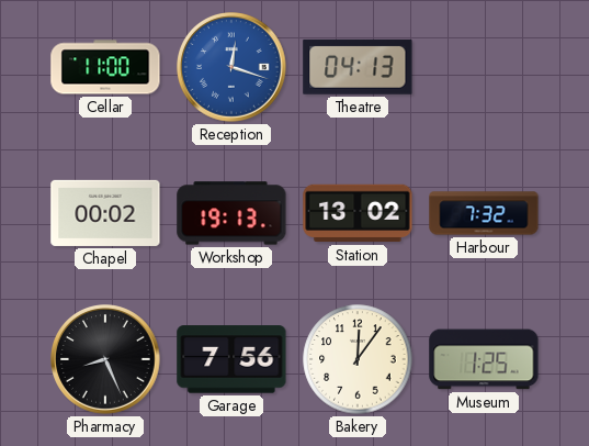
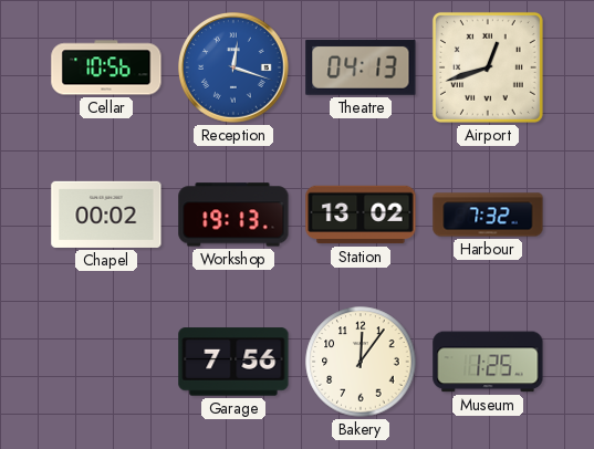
Cellar: 11:00 -> 10:56 (106, 67)
Airport: none -> 12:42 (488, 67)
Pharmacy: 8:26 -> none (105, 359)
